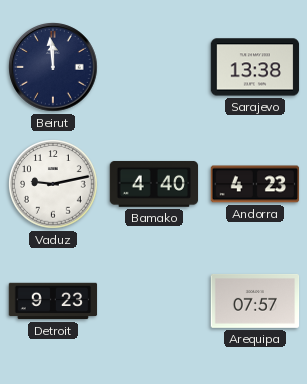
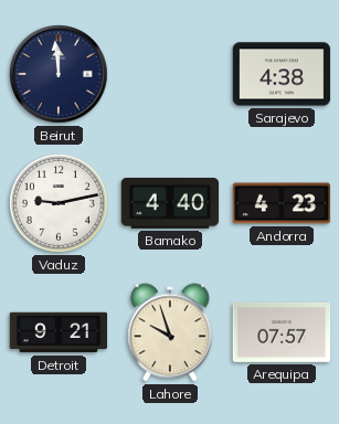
Sarajevo: 13:38 -> 4:38 (282, 74)
Detroit: 9:23 -> 9:21 (59, 332)
Lahore: none -> 9:57 (170, 332)
